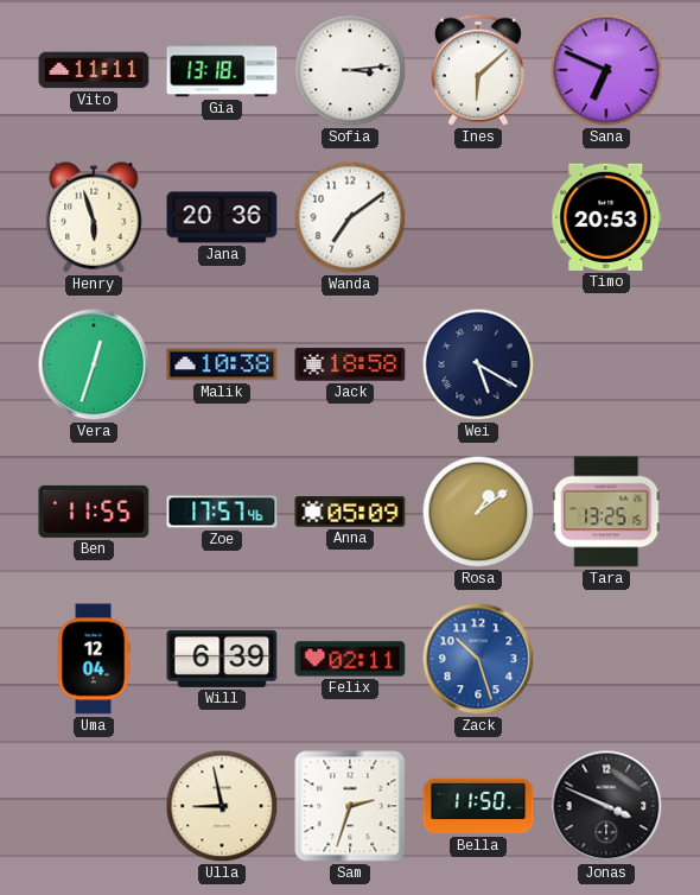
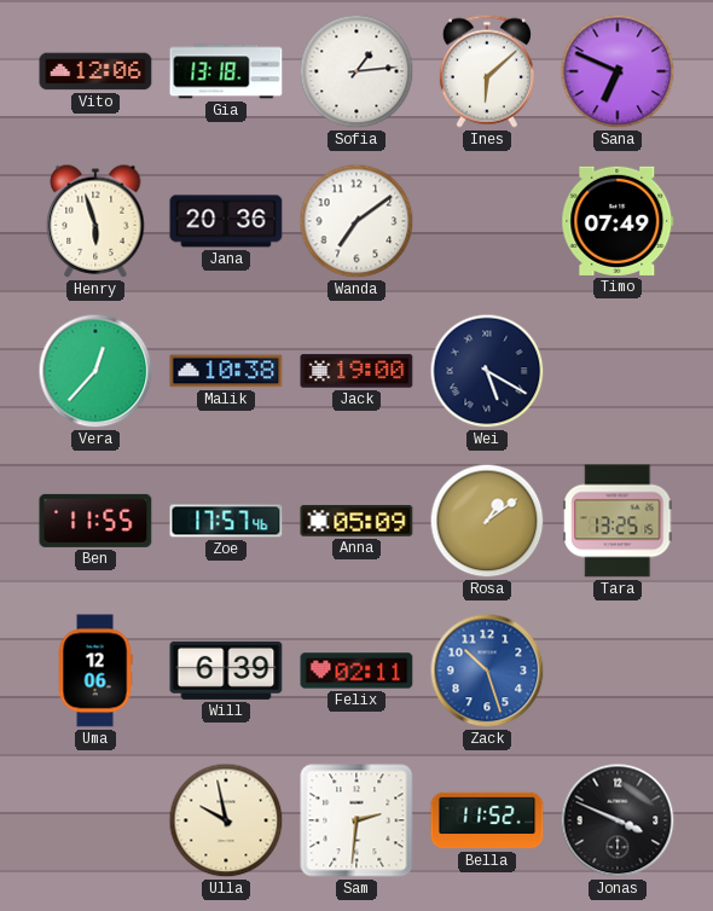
Vito: 11:11 -> 12:06 (95, 71)
Sofia: 3:14 -> 1:14 (356, 71)
Timo: 20:53 -> 07:49 (618, 221)
Vera: 12:33 -> 12:37 (95, 371)
Jack: 18:58 -> 19:00 (356, 371)
Uma: 12:04 -> 12:06 (95, 671)
Ulla: 8:58 -> 9:58 (226, 820)
Sam: 2:33 -> 2:31 (356, 820)
Bella: 11:50 -> 11:52 (487, 820)
